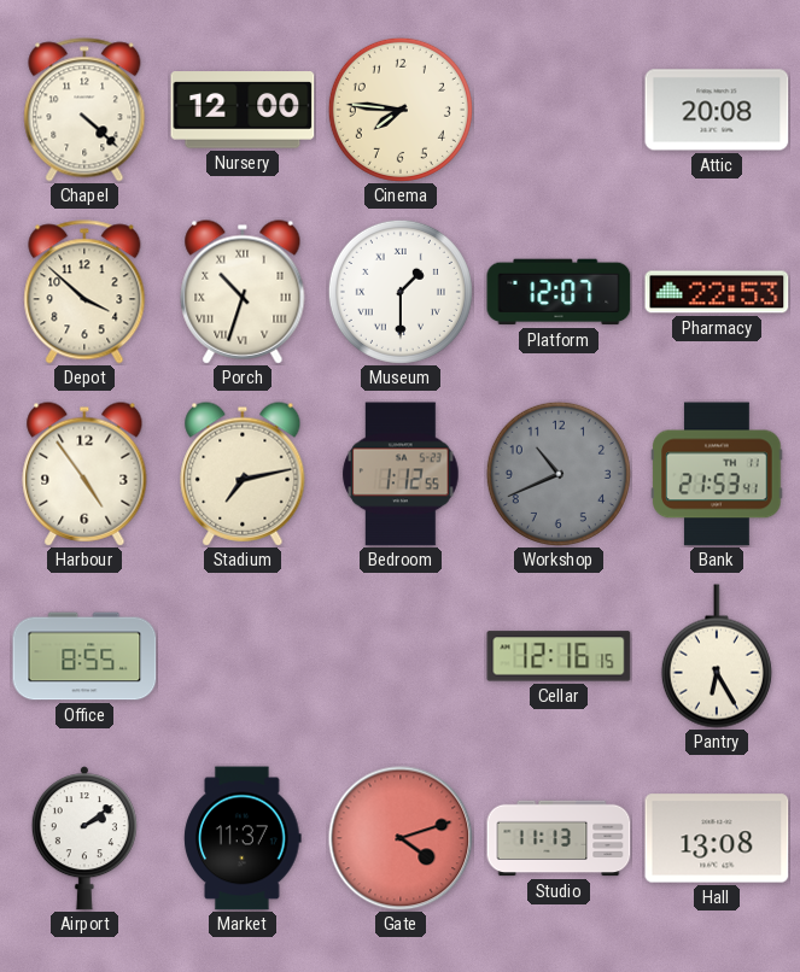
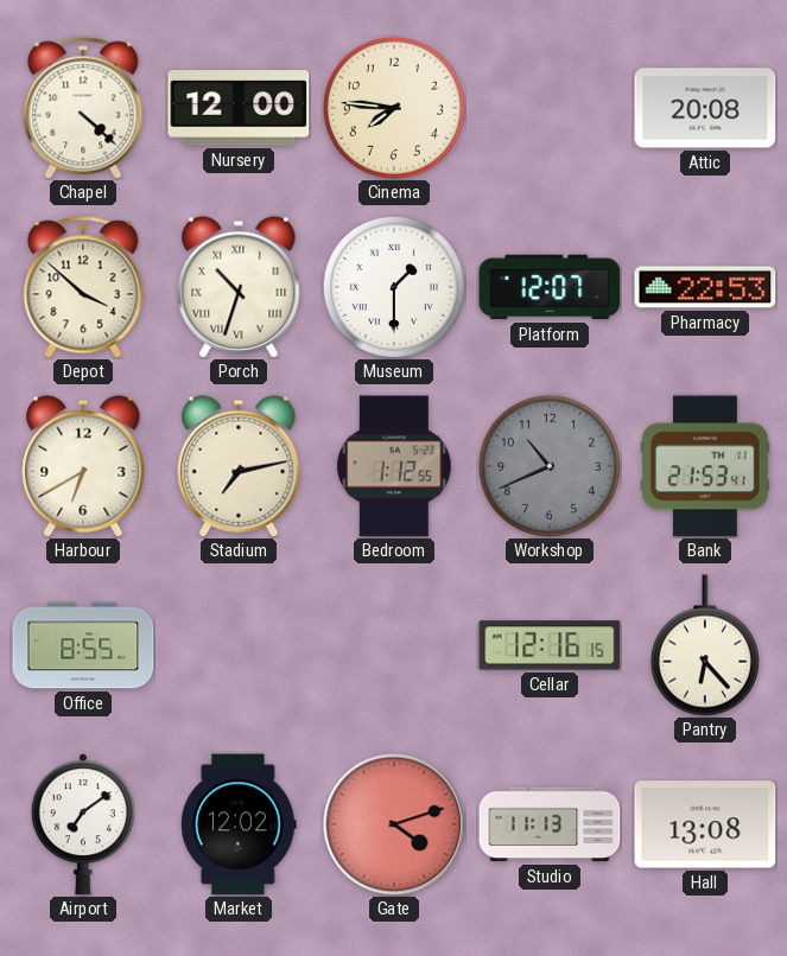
Harbour: 4:54 -> 6:40 (83, 466)
Pantry: 6:25 -> 6:23 (705, 645)
Airport: 2:09 -> 7:09 (83, 824)
Market: 11:37 -> 12:02 (239, 824)
